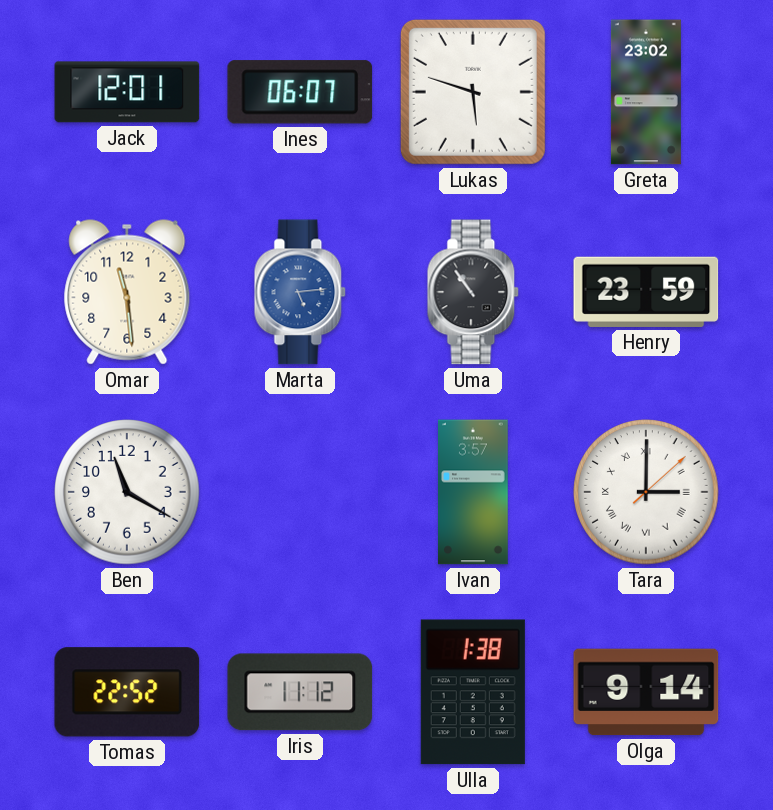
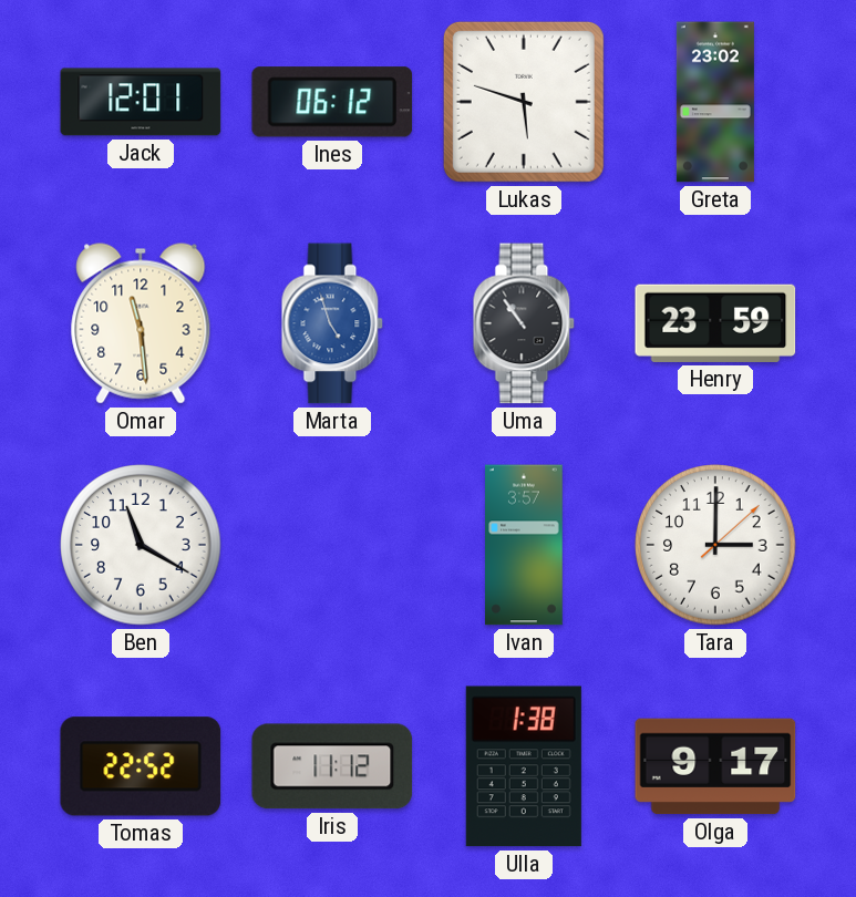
Ines: 06:07 -> 06:12 (332, 102)
Marta: 5:14 -> 4:57 (332, 323)
Tara numerals: Roman -> Arabic (715, 545)
Olga: 9:14 -> 9:17 (715, 766)
